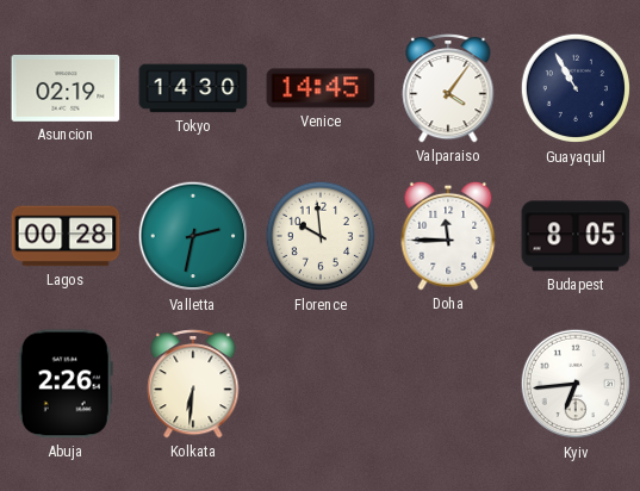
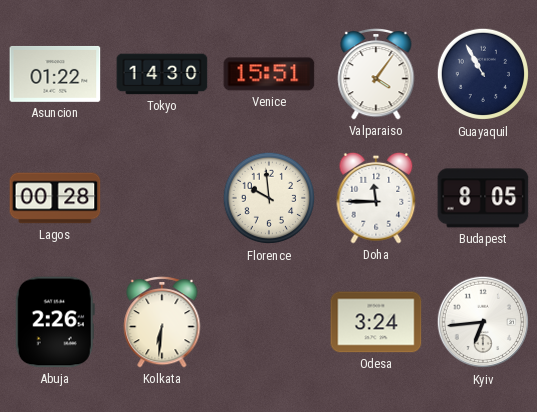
Asuncion: 02:19 -> 01:22 (55, 74)
Venice: 14:45 -> 15:51 (269, 74)
Valletta: 2:32 -> none (193, 236)
Odesa: none -> 3:24 (376, 322)
